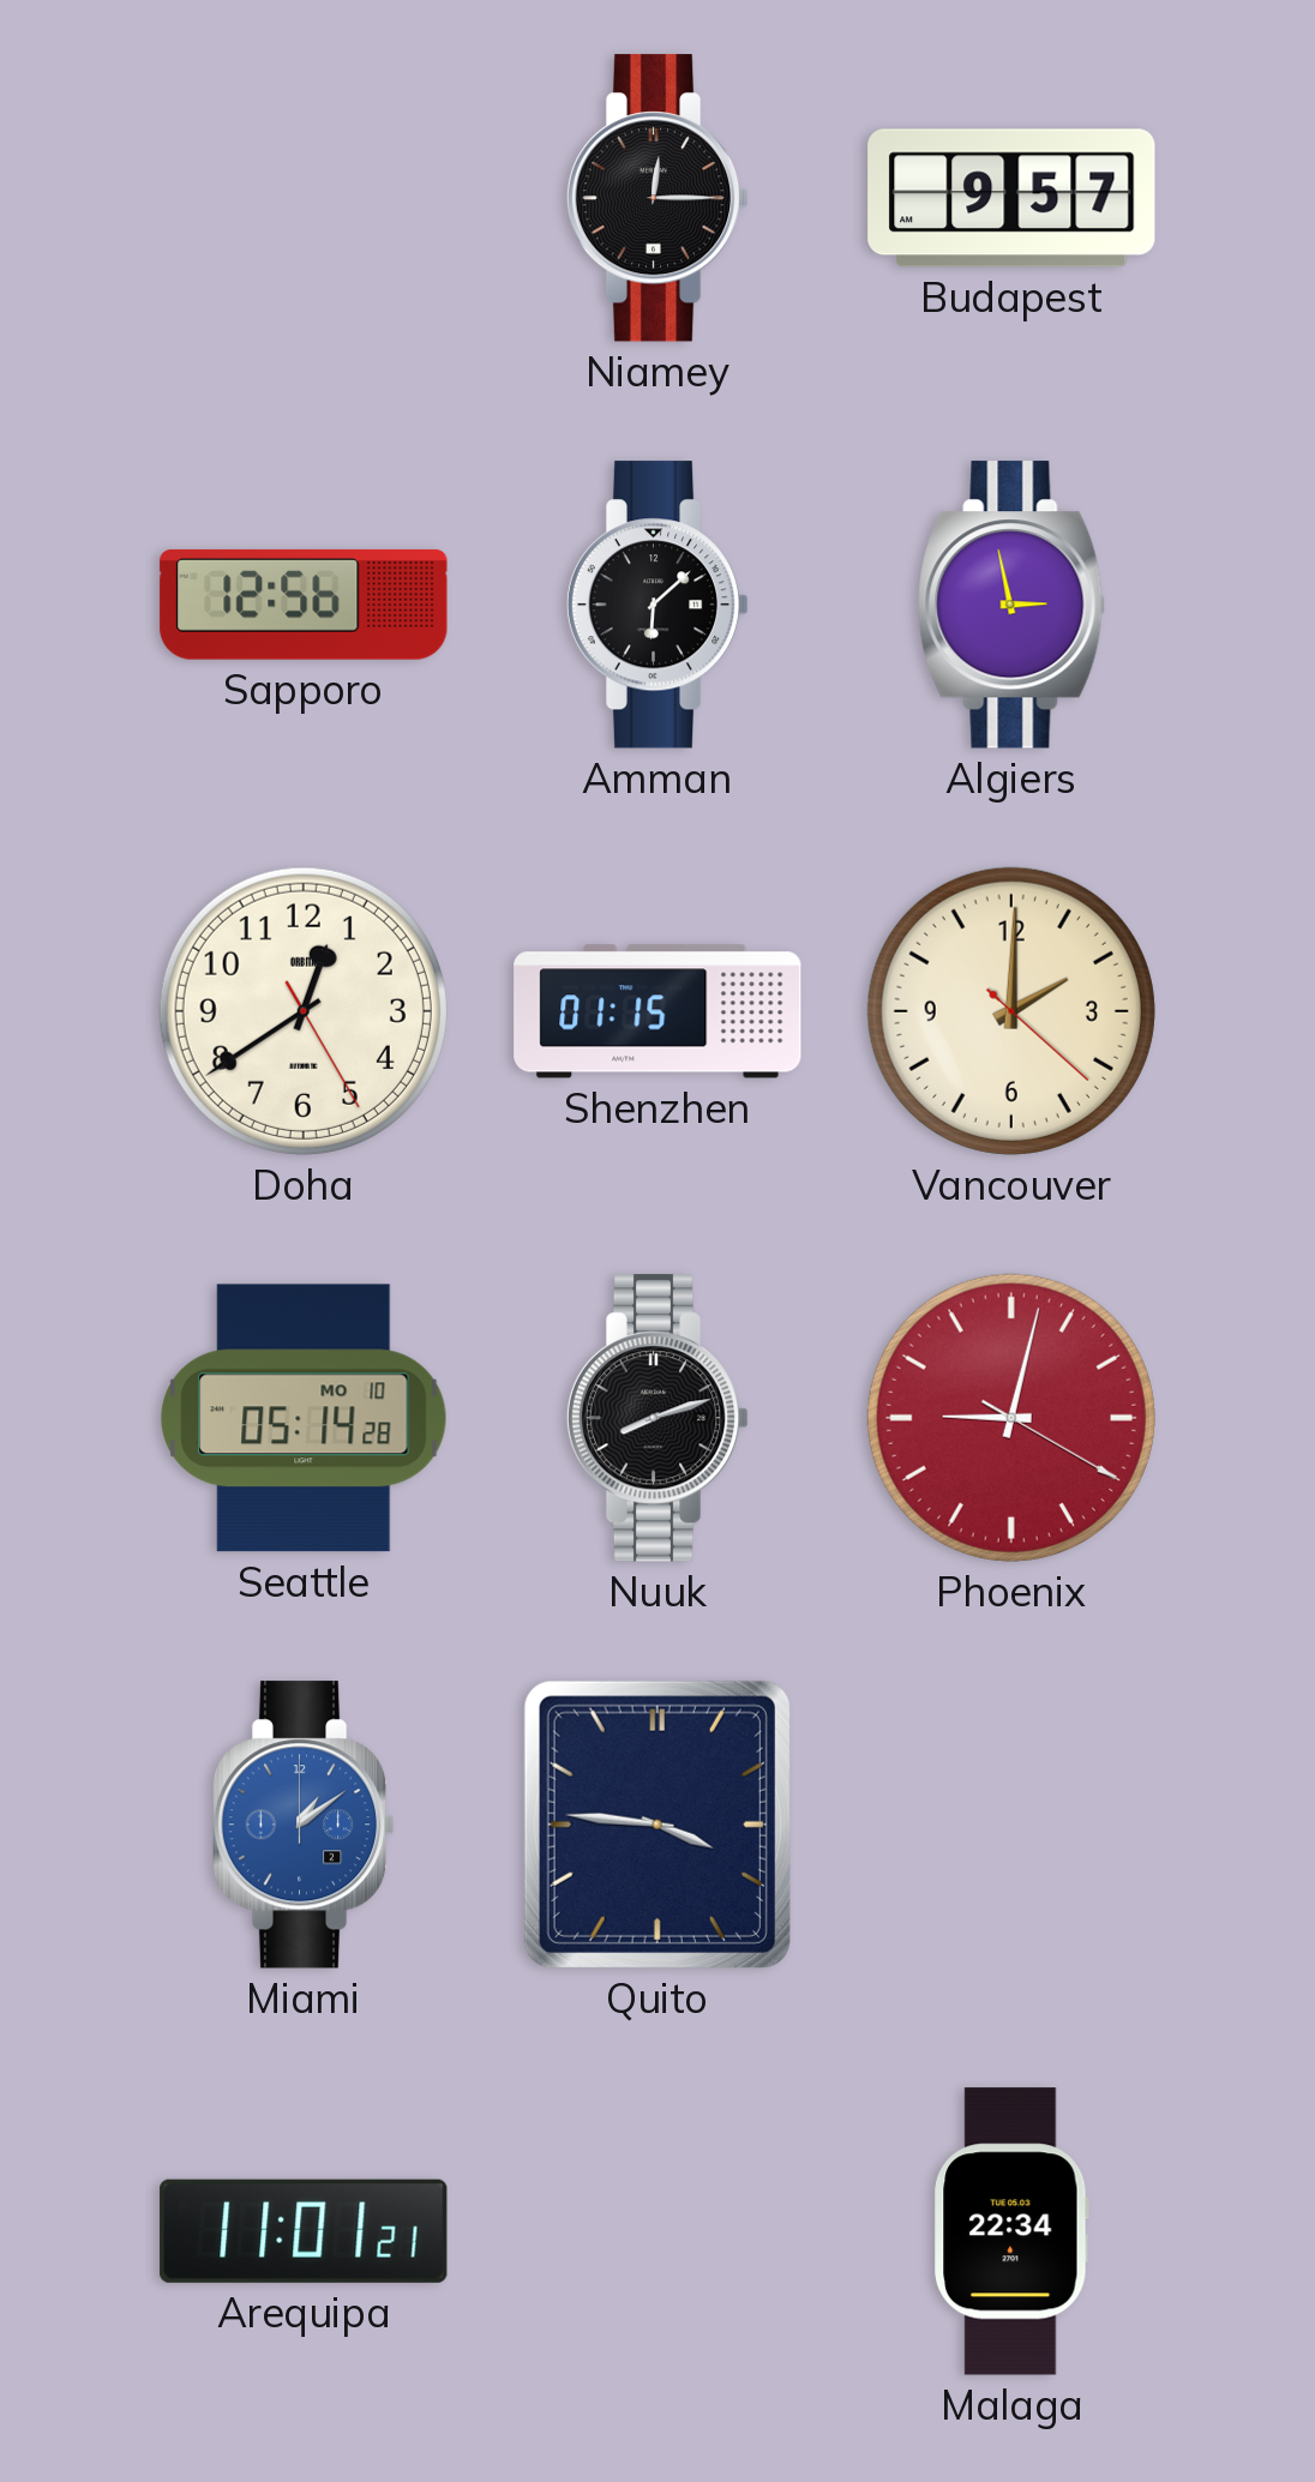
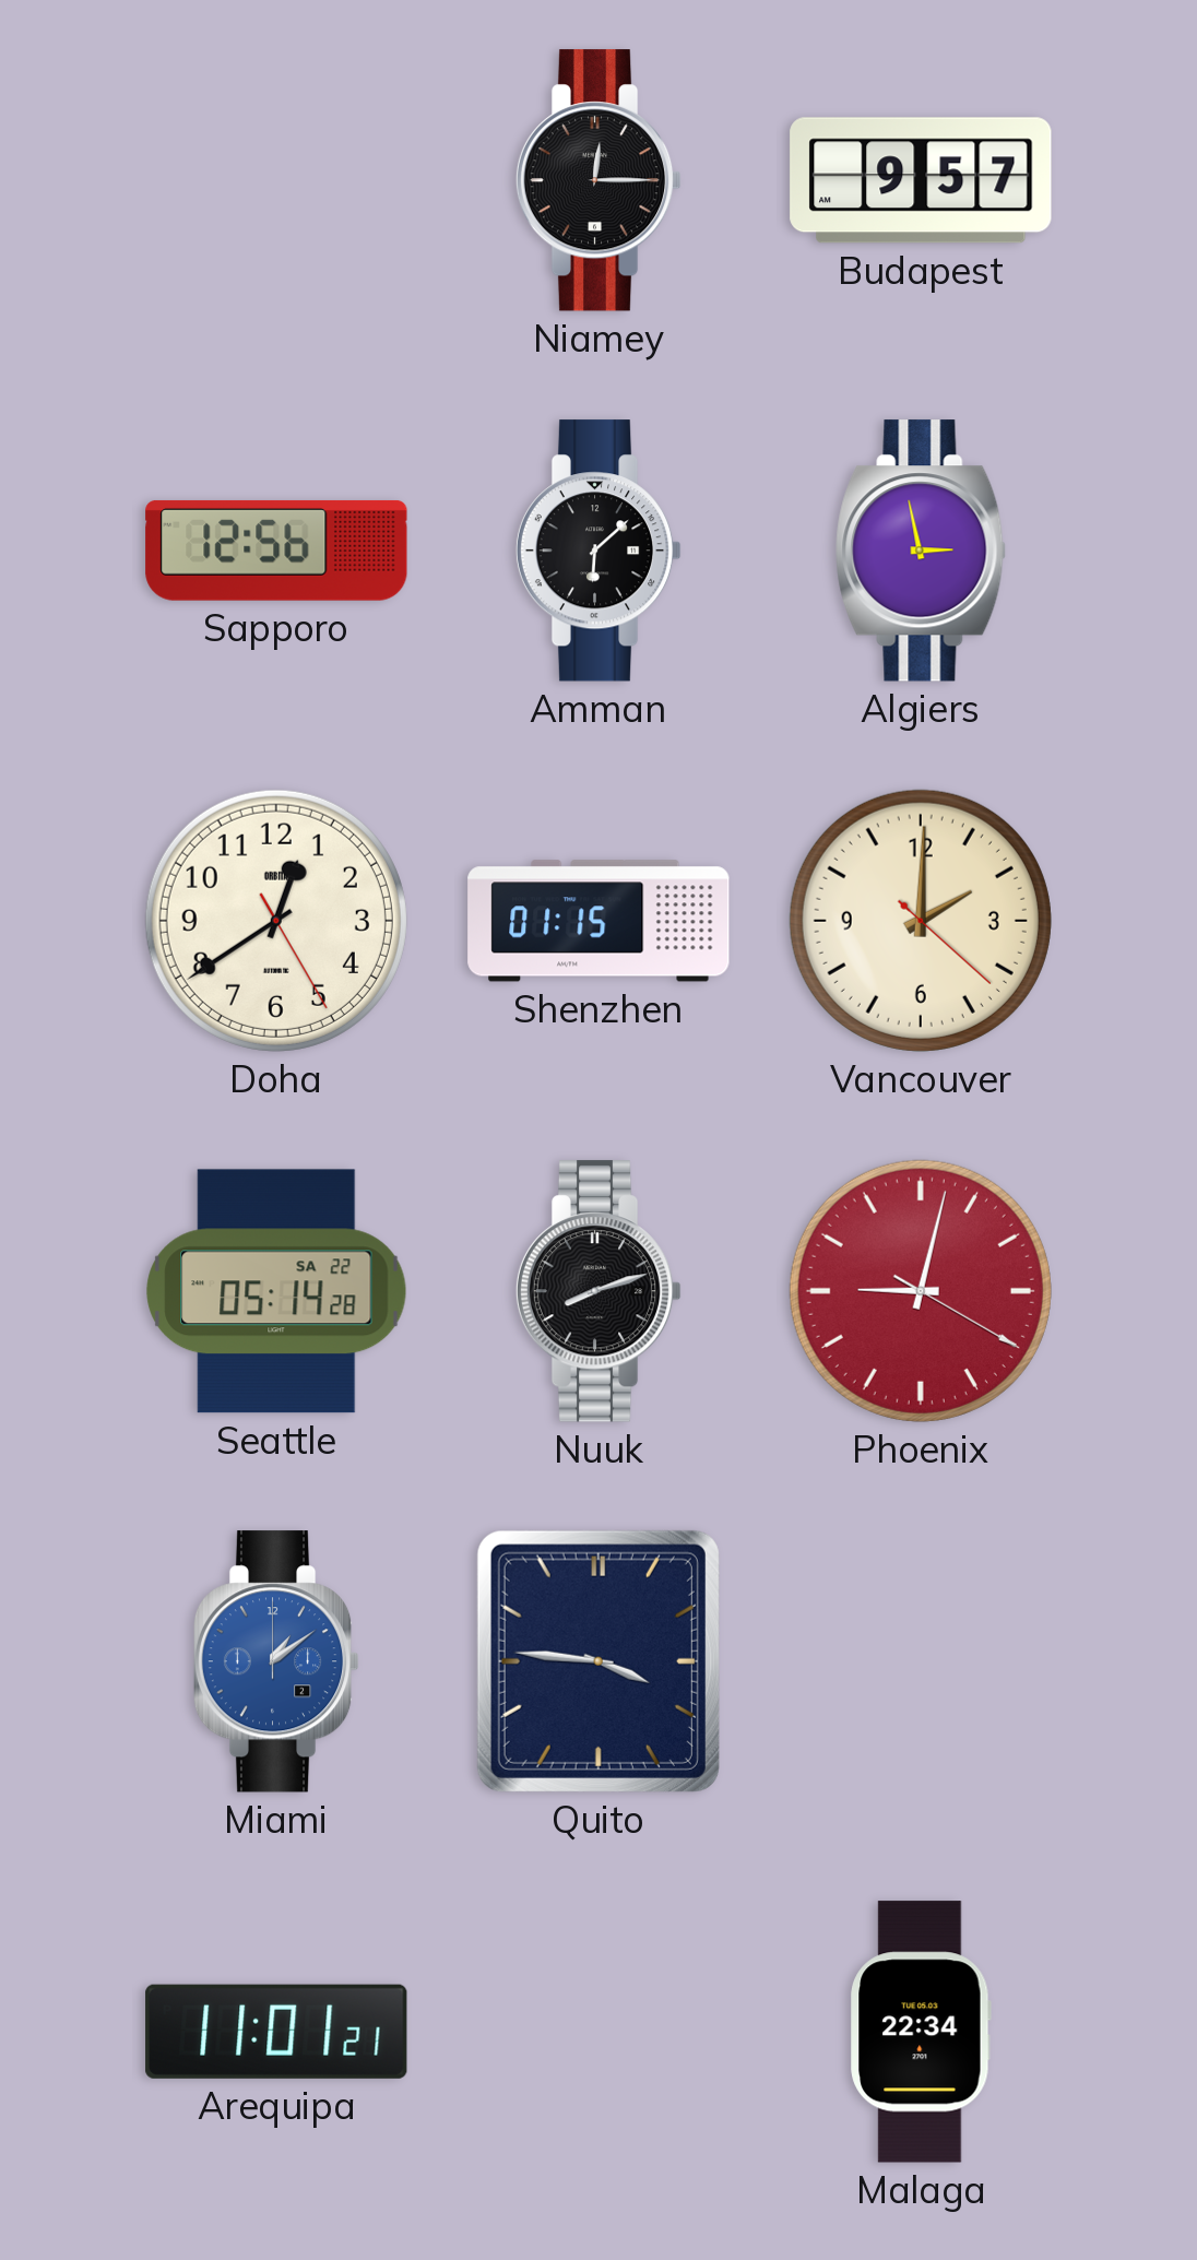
Seattle date: MO 10 -> SA 22 (276, 1291)
